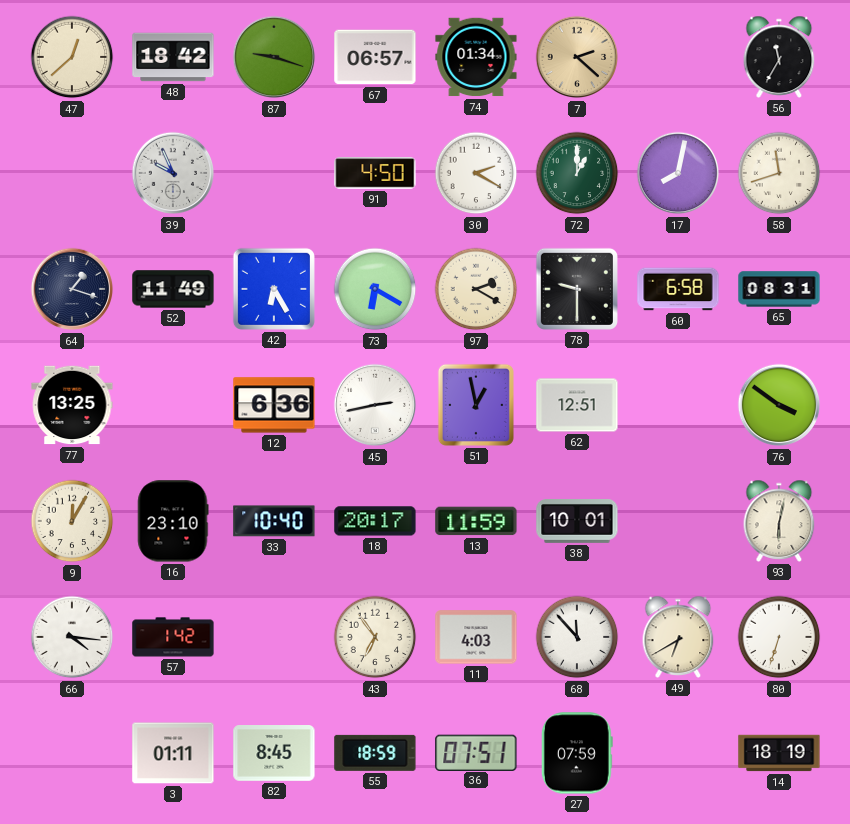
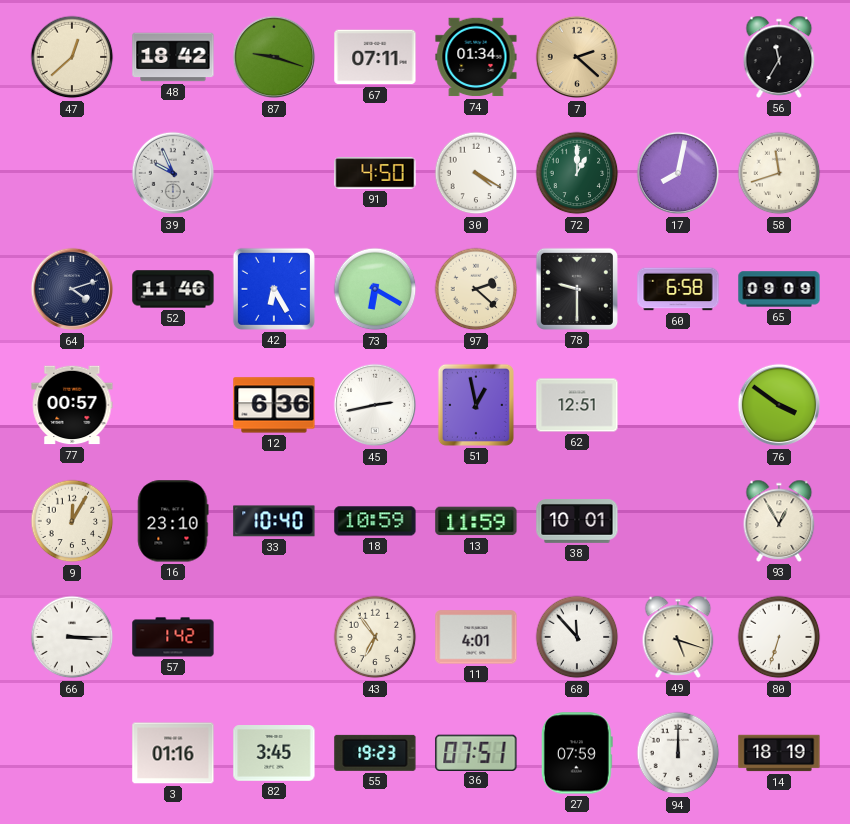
67: 06:57 -> 07:11 (375, 57)
30: 2:20 -> 4:20 (476, 173)
64: 1:18 -> 4:12 (72, 289)
52: 11:49 -> 11:46 (173, 289)
97: 2:20 -> 2:22 (476, 289)
65: 08:31 -> 09:09 (779, 289)
77: 13:25 -> 00:57 (72, 405)
18: 20:17 -> 10:59 (375, 521)
93: 6:02 -> 12:55 (779, 521)
66: 4:16 -> 3:15 (72, 637)
11: 4:03 -> 4:01 (476, 637)
49: 6:40 -> 5:18 (678, 637)
3: 01:11 -> 01:16 (173, 753)
82: 8:45 -> 3:45 (274, 754)
55: 18:59 -> 19:23 (375, 753)
94: none -> 12:00 (678, 753)
